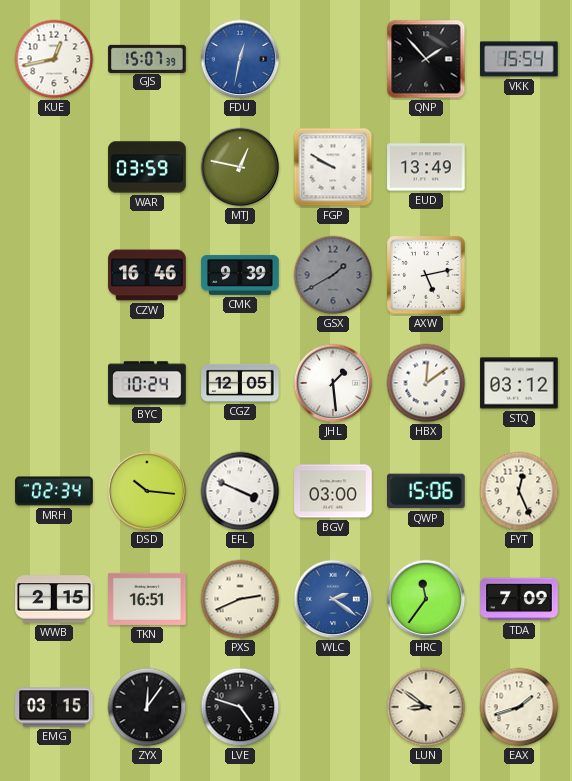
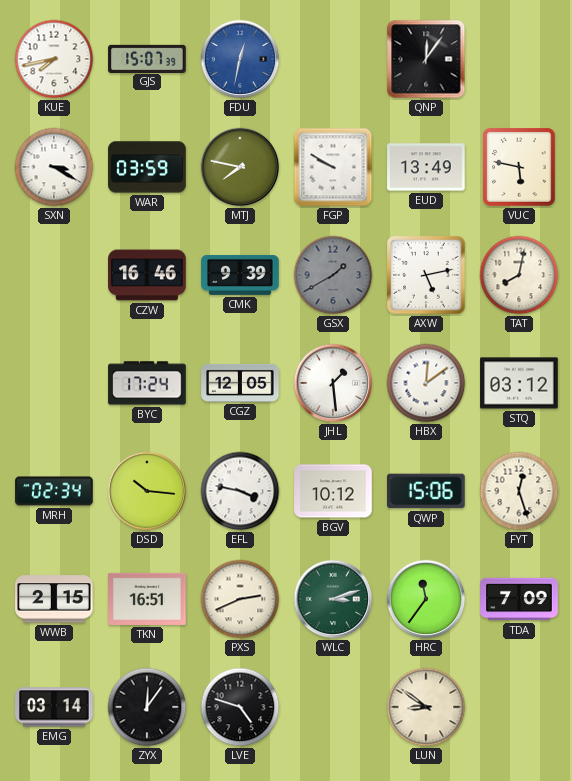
KUE: 12:43 -> 7:43 (54, 59)
QNP: 1:53 -> 12:06 (426, 59)
VKK: 15:54 -> none (519, 59)
SXN: none -> 3:20 (54, 167)
MTJ: 12:47 -> 7:47 (240, 167)
VUC: none -> 5:47 (519, 167)
TAT: none -> 8:02 (519, 275)
BYC: 10:24 -> 17:24 (147, 383)
EFL: 3:49 -> 3:47 (240, 491)
BGV: 03:00 -> 10:12 (333, 491)
FYT: 12:26 -> 12:27 (519, 491)
WLC: 2:21 -> 3:12 (333, 599)
WLC dial: blue -> green (333, 599)
EMG: 03:15 -> 03:14 (54, 707)
EAX: 1:42 -> none (519, 707)
